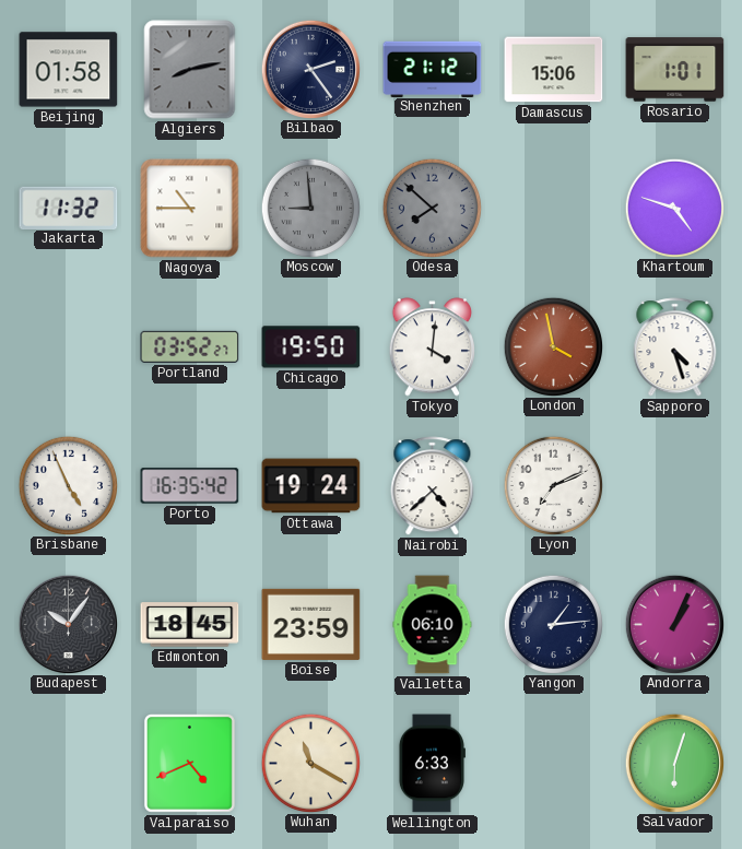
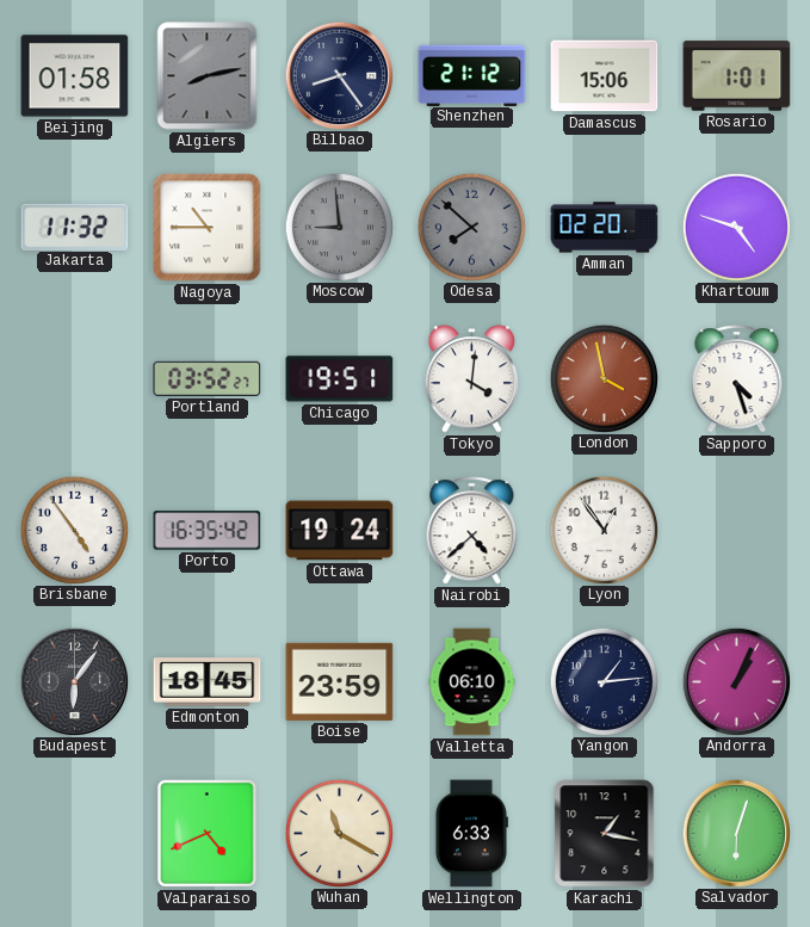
Bilbao: 2:24 -> 8:24 (339, 75)
Amman: none -> 02:20 (605, 228)
Chicago: 19:50 -> 19:51 (340, 379)
Brisbane: 4:56 -> 4:54 (74, 530)
Lyon: 7:11 -> 12:54 (604, 530)
Budapest: 10:06 -> 6:06 (74, 681)
Karachi: none -> 1:17 (605, 834)
